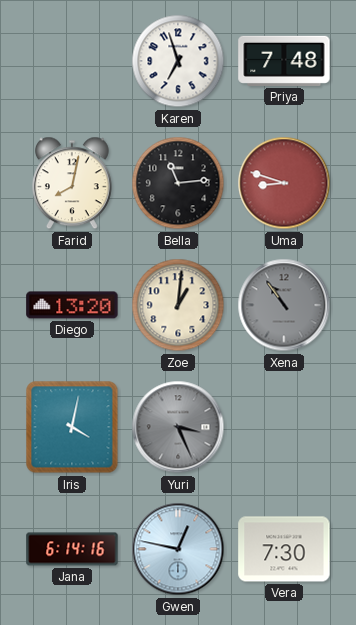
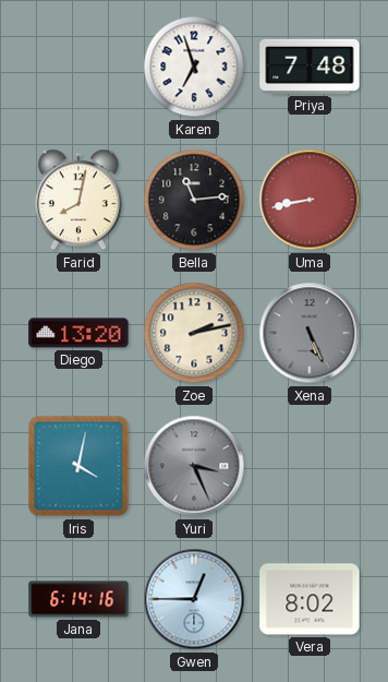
Uma: 8:48 -> 8:43 (310, 200)
Zoe: 1:01 -> 2:13 (194, 333)
Xena: 10:54 -> 5:26 (310, 333)
Gwen: 12:47 -> 12:45 (194, 599)
Vera: 7:30 -> 8:02 (310, 599)
